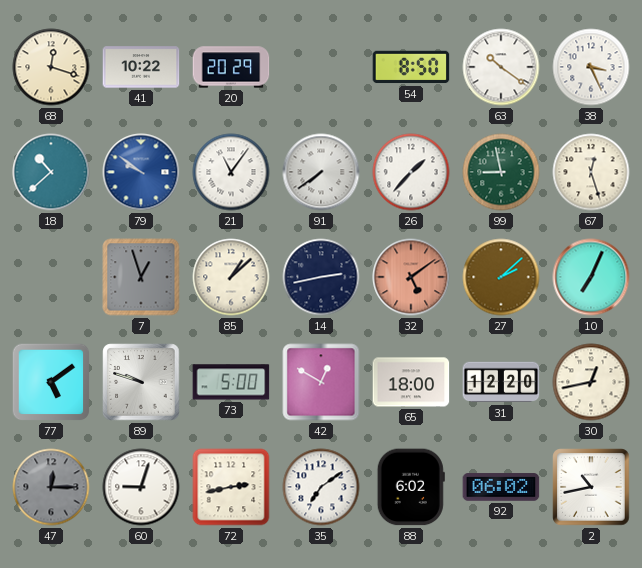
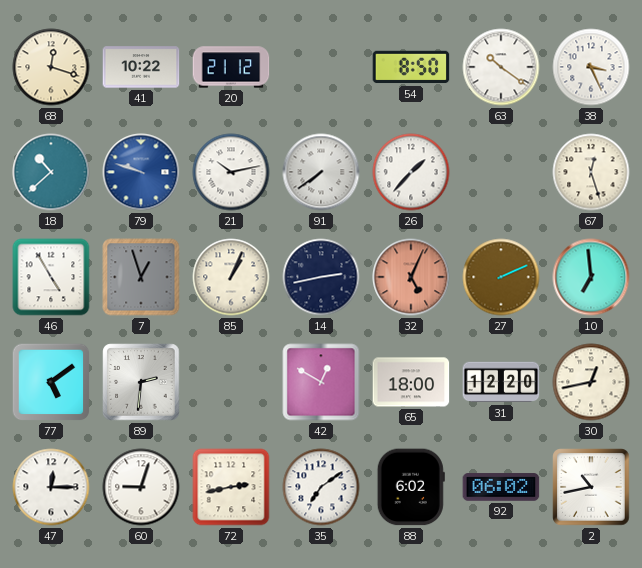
20: 20:29 -> 21:12 (231, 67)
79: 9:51 -> 9:48 (141, 172)
21: 11:06 -> 10:13 (231, 172)
99: 8:58 -> none (501, 172)
46: none -> 4:55 (51, 277)
85: 1:08 -> 1:04 (231, 277)
32: 5:09 -> 5:04 (411, 277)
27: 2:08 -> 2:11 (501, 277)
10: 7:04 -> 6:59 (591, 277)
89: 9:48 -> 2:31 (141, 382)
73: 5:00 -> none (231, 382)
47 dial: grey -> white (51, 487)
